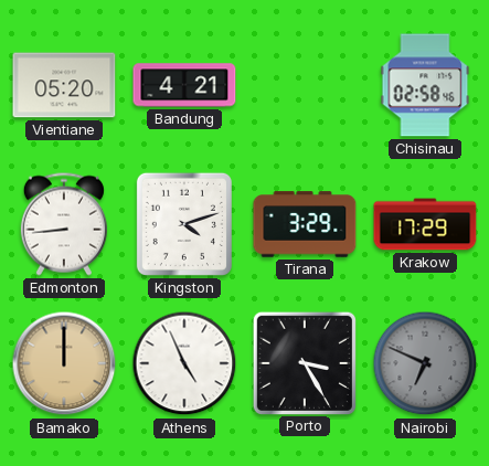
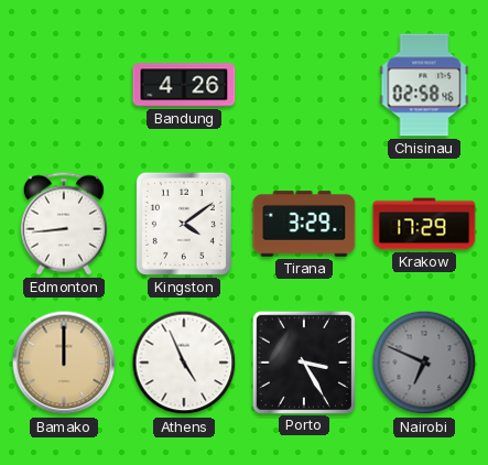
Vientiane: 05:20 -> none (64, 85)
Bandung: 4:21 -> 4:26 (184, 85)
Kingston: 4:12 -> 4:09 (184, 224)
